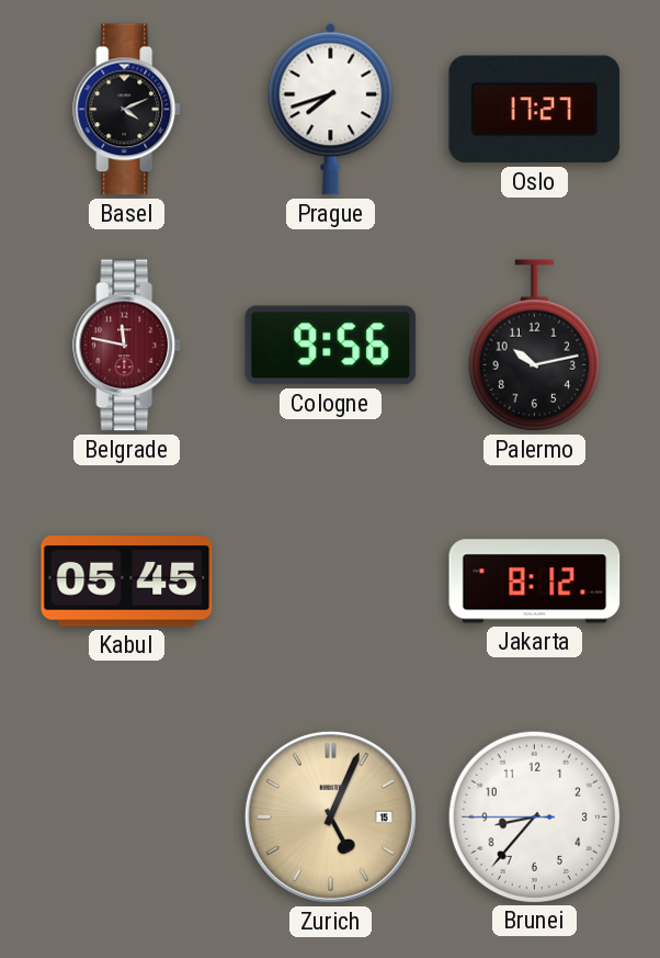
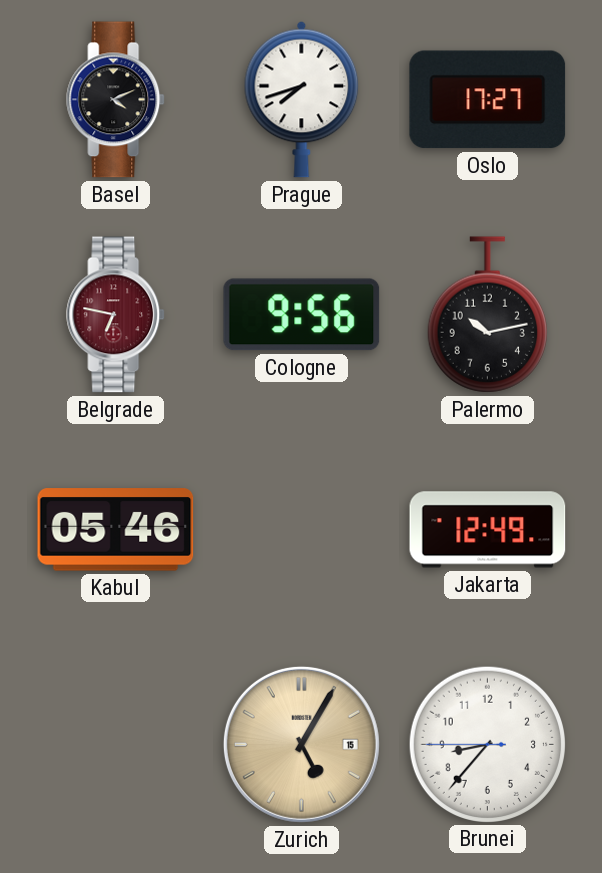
Belgrade: 11:47 -> 6:47 (116, 315)
Kabul: 05:45 -> 05:46 (116, 530)
Jakarta: 8:12 -> 12:49 (488, 530)
Zurich: 5:04 -> 5:05 (301, 744)
